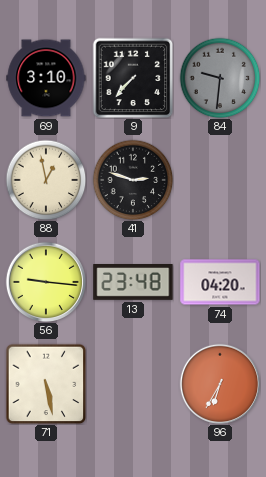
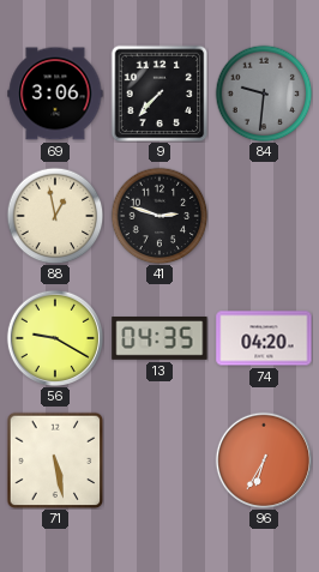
69: 3:10 -> 3:06 (55, 94)
56: 9:16 -> 9:20 (54, 337)
13: 23:48 -> 04:35 (159, 338)
